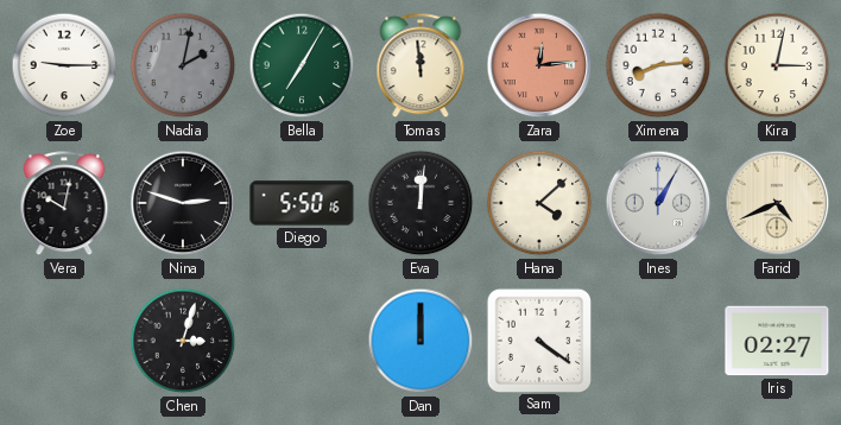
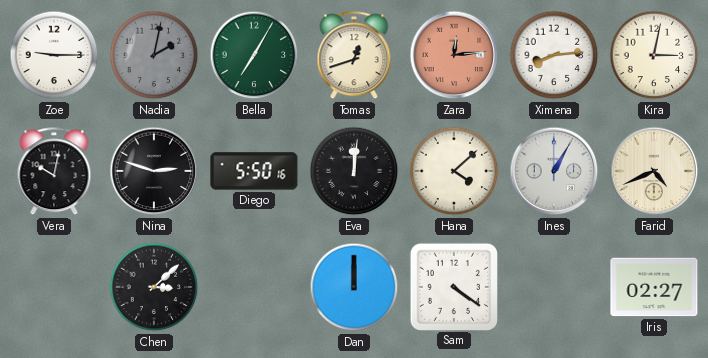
Tomas: 11:59 -> 12:42 (354, 56)
Chen: 3:03 -> 3:08 (154, 287)
